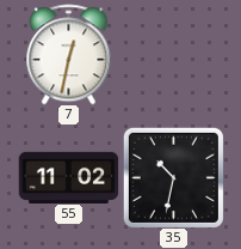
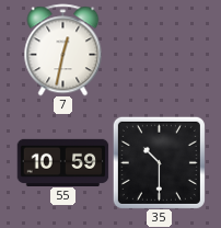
55: 11:02 -> 10:59 (62, 162)
35: 10:32 -> 10:30 (159, 162)
